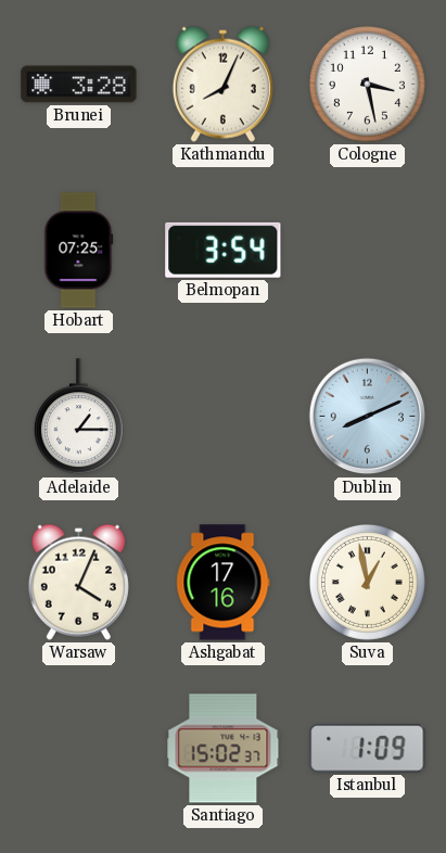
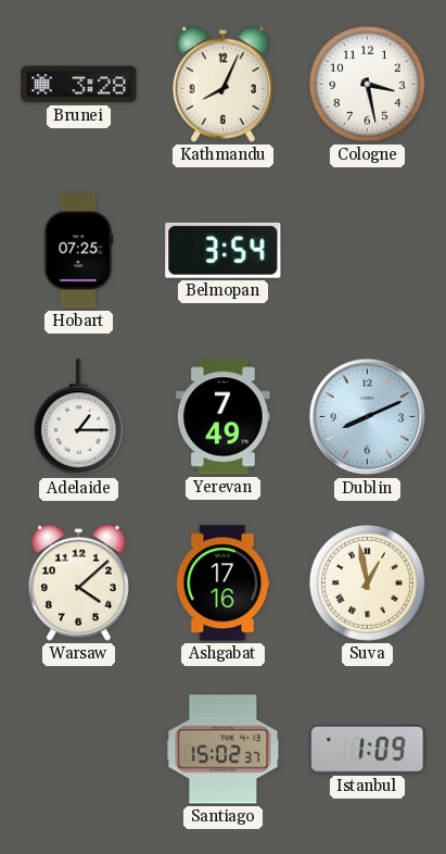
Yerevan: none -> 7:49 (224, 417)
Warsaw: 4:04 -> 4:08 (78, 582)
